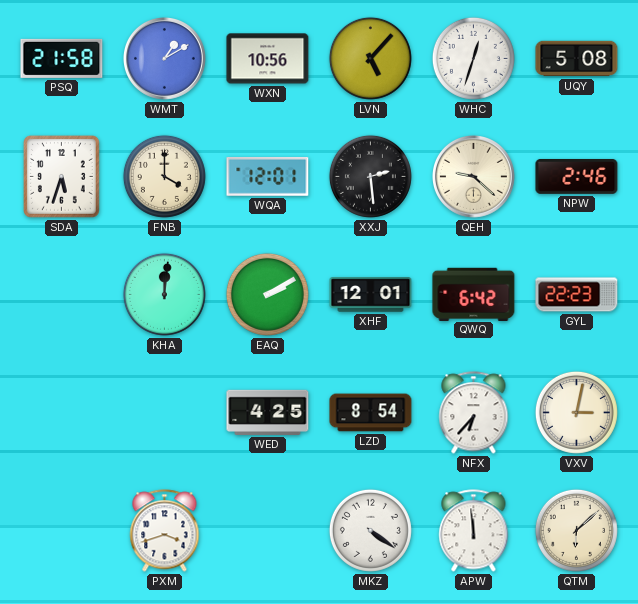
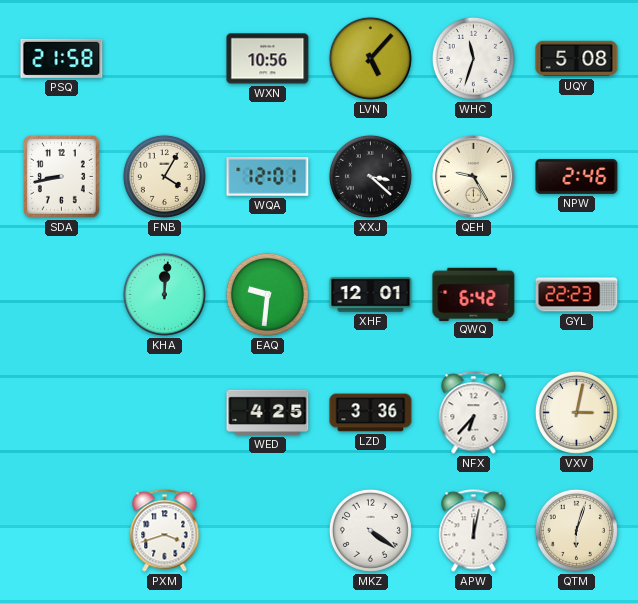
WMT: 1:10 -> none (165, 59)
WHC: 12:33 -> 11:33 (473, 58)
SDA: 5:33 -> 8:43 (61, 177)
FNB: 4:00 -> 4:05 (164, 176)
XXJ: 2:29 -> 3:22 (370, 176)
QEH: 9:22 -> 9:25 (474, 177)
EAQ: 2:10 -> 9:31 (267, 294)
LZD: 8:54 -> 3:36 (371, 413)
APW: 11:59 -> 12:02 (474, 531)
QTM: 6:08 -> 6:03 (576, 530)
